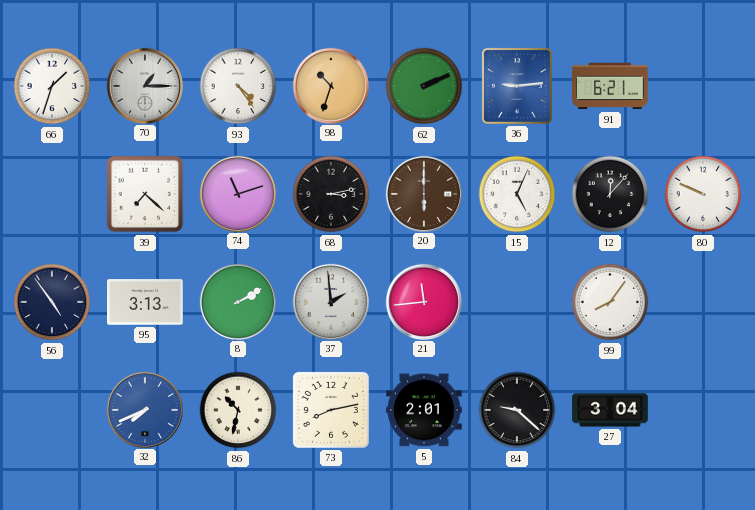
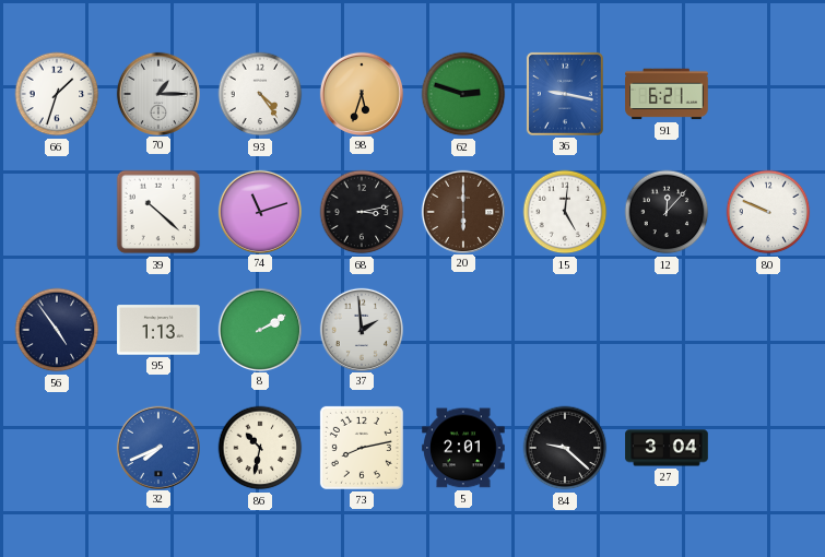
98: 10:33 -> 5:33 (361, 93)
62: 2:11 -> 2:48 (463, 94)
36: 9:14 -> 9:17 (565, 94)
39: 7:22 -> 10:22 (158, 212)
15: 5:04 -> 5:01 (565, 212)
95: 3:13 -> 1:13 (158, 330)
21: 11:44 -> none (423, 301)
99: 8:06 -> none (610, 302)
